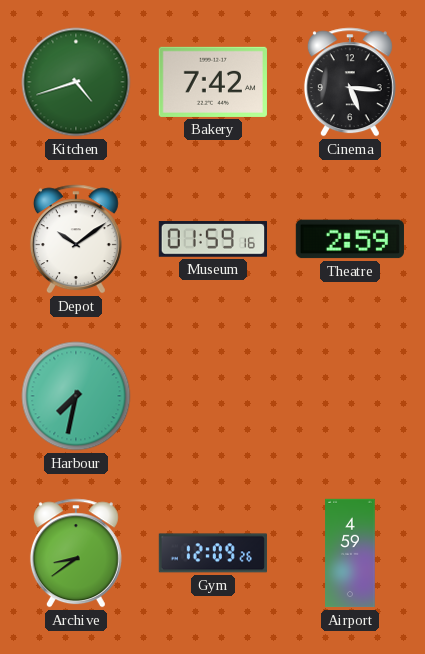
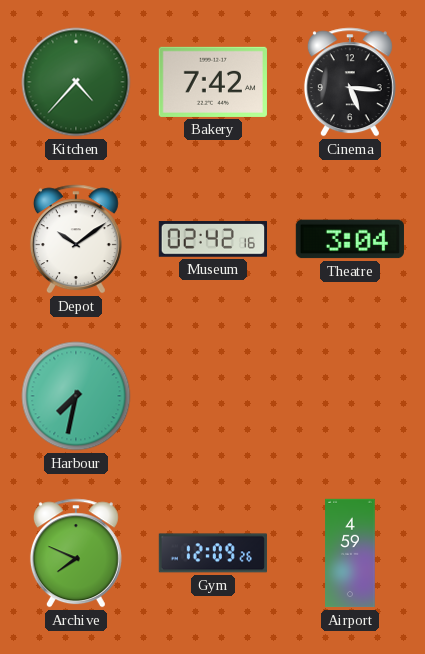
Kitchen: 4:42 -> 4:37 (76, 82)
Museum: 01:59 -> 02:42 (212, 239)
Theatre: 2:59 -> 3:04 (350, 239)
Archive: 8:39 -> 7:49 (76, 553)
